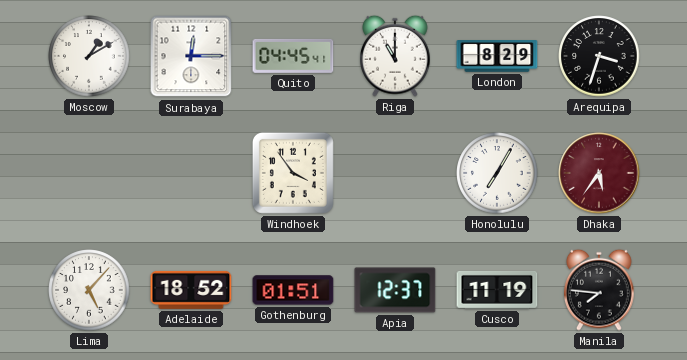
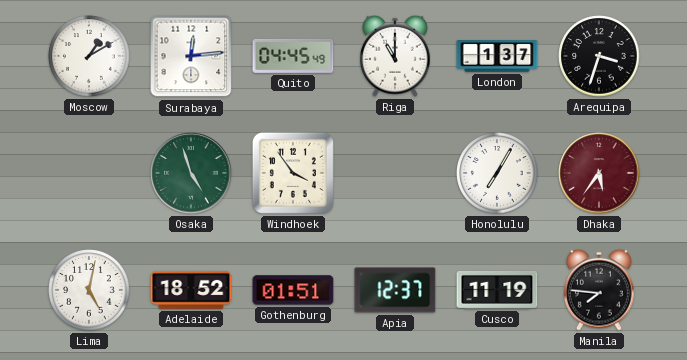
Surabaya: 12:15 -> 12:14 (191, 56)
Quito: 04:45:41 -> 04:45:49 (293, 56)
London: 8:29 -> 1:37 (497, 56)
Osaka: none -> 4:57 (191, 173)
Lima: 5:07 -> 5:02 (89, 290)
